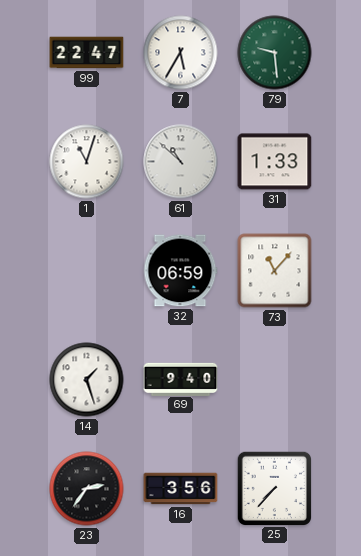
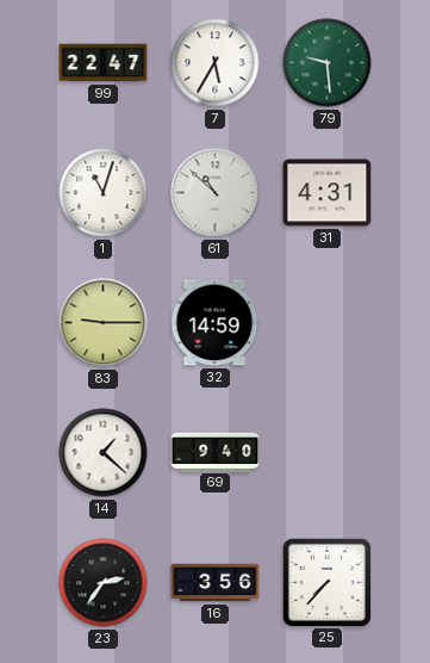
31: 1:33 -> 4:31 (328, 193)
83: none -> 9:15 (104, 323)
32: 06:59 -> 14:59 (214, 323)
73: 11:07 -> none (275, 271)
14: 1:27 -> 1:22 (104, 453)
